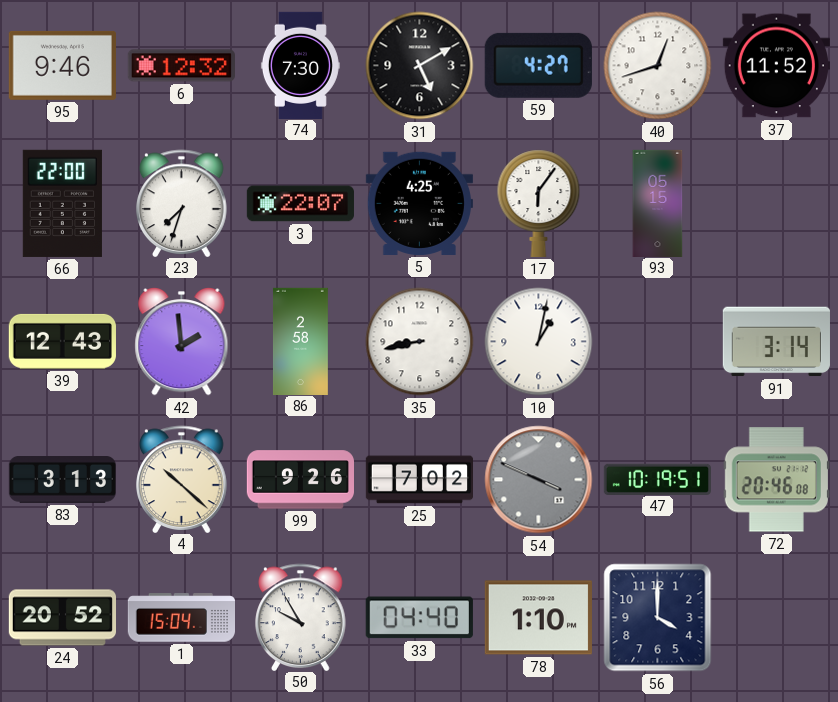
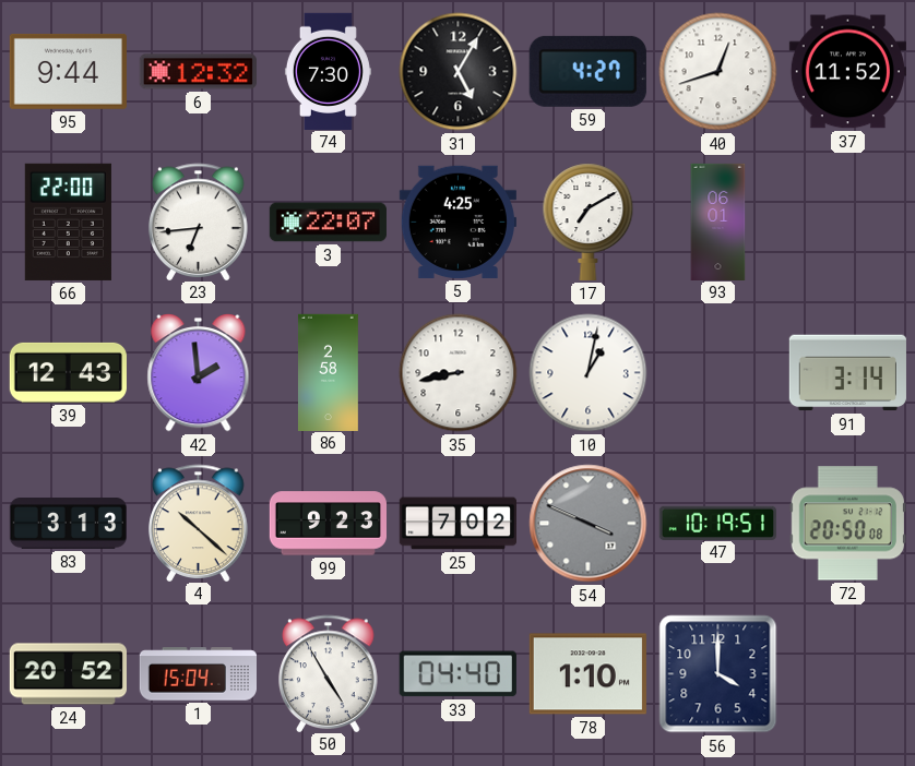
95: 9:46 -> 9:44 (68, 71)
31: 5:10 -> 5:05 (459, 72)
23: 7:33 -> 6:44 (199, 222)
17: 6:06 -> 7:10 (589, 222)
93: 05:15 -> 06:01 (718, 222)
99: 9:26 -> 9:23 (328, 524)
72: 20:46 -> 20:50 (847, 524)
50: 9:55 -> 4:55 (329, 673)
